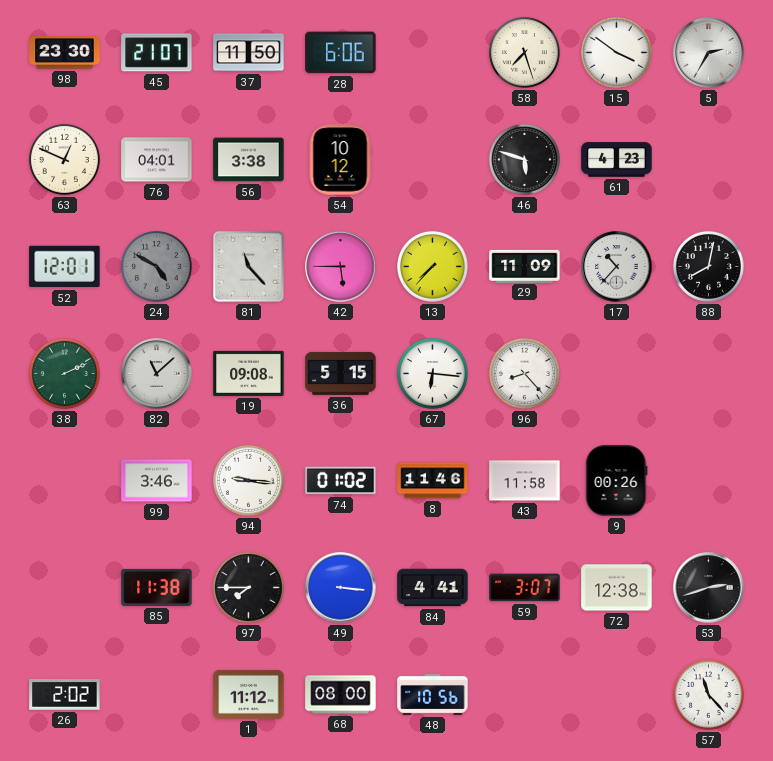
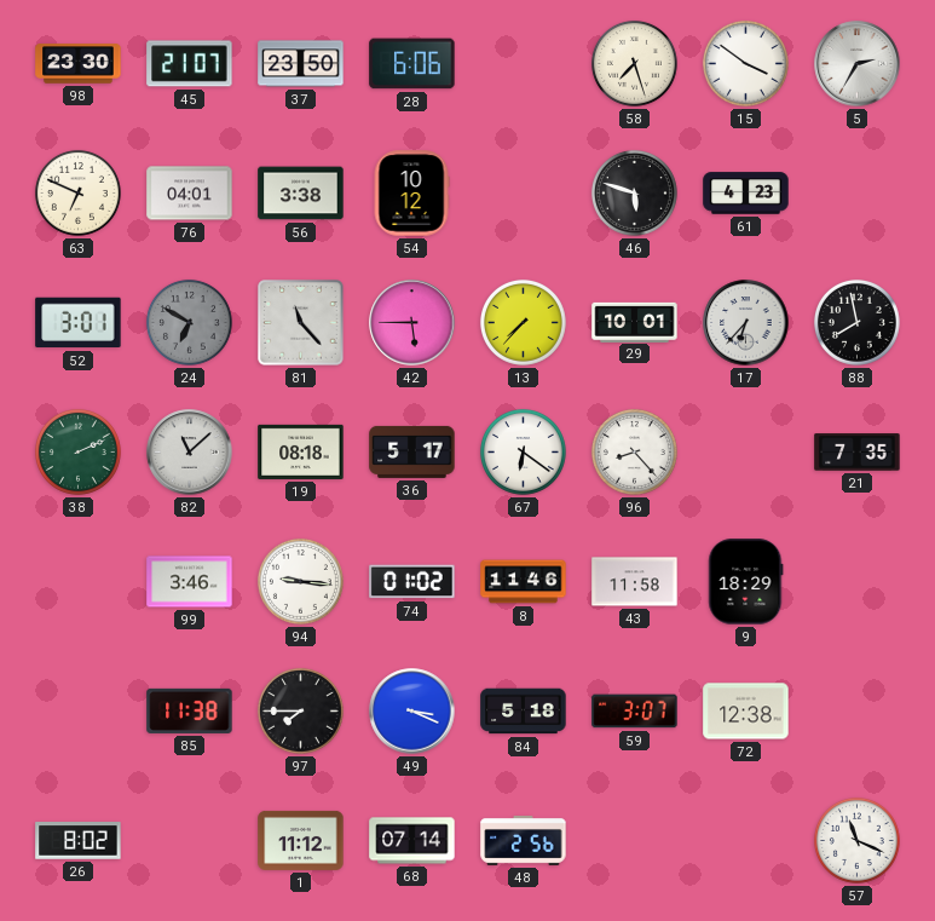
37: 11:50 -> 23:50 (301, 64)
63: 12:49 -> 6:49 (77, 192)
52: 12:01 -> 3:01 (79, 323)
24: 4:50 -> 6:50 (189, 322)
29: 11:09 -> 10:01 (635, 322)
17: 10:37 -> 6:37 (746, 323)
88: 8:02 -> 7:58 (856, 322)
19: 09:08 -> 08:18 (301, 451)
36: 5:15 -> 5:17 (412, 451)
67: 6:16 -> 6:21 (523, 451)
21: none -> 7:35 (858, 453)
9: 00:26 -> 18:29 (746, 582)
49: 3:16 -> 3:19 (412, 712)
84: 4:41 -> 5:18 (524, 712)
53: 2:42 -> none (709, 588)
26: 2:02 -> 8:02 (79, 841)
68: 08:00 -> 07:14 (412, 841)
48: 10:56 -> 2:56 (524, 841)
57: 11:23 -> 11:19 (856, 840)
